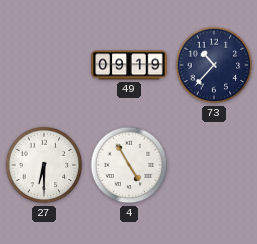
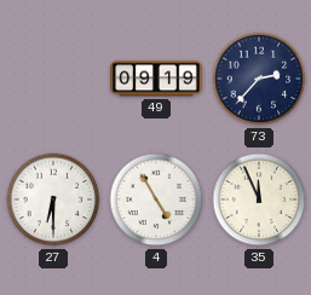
73: 10:37 -> 2:37 (259, 79)
35: none -> 11:56 (259, 199)
